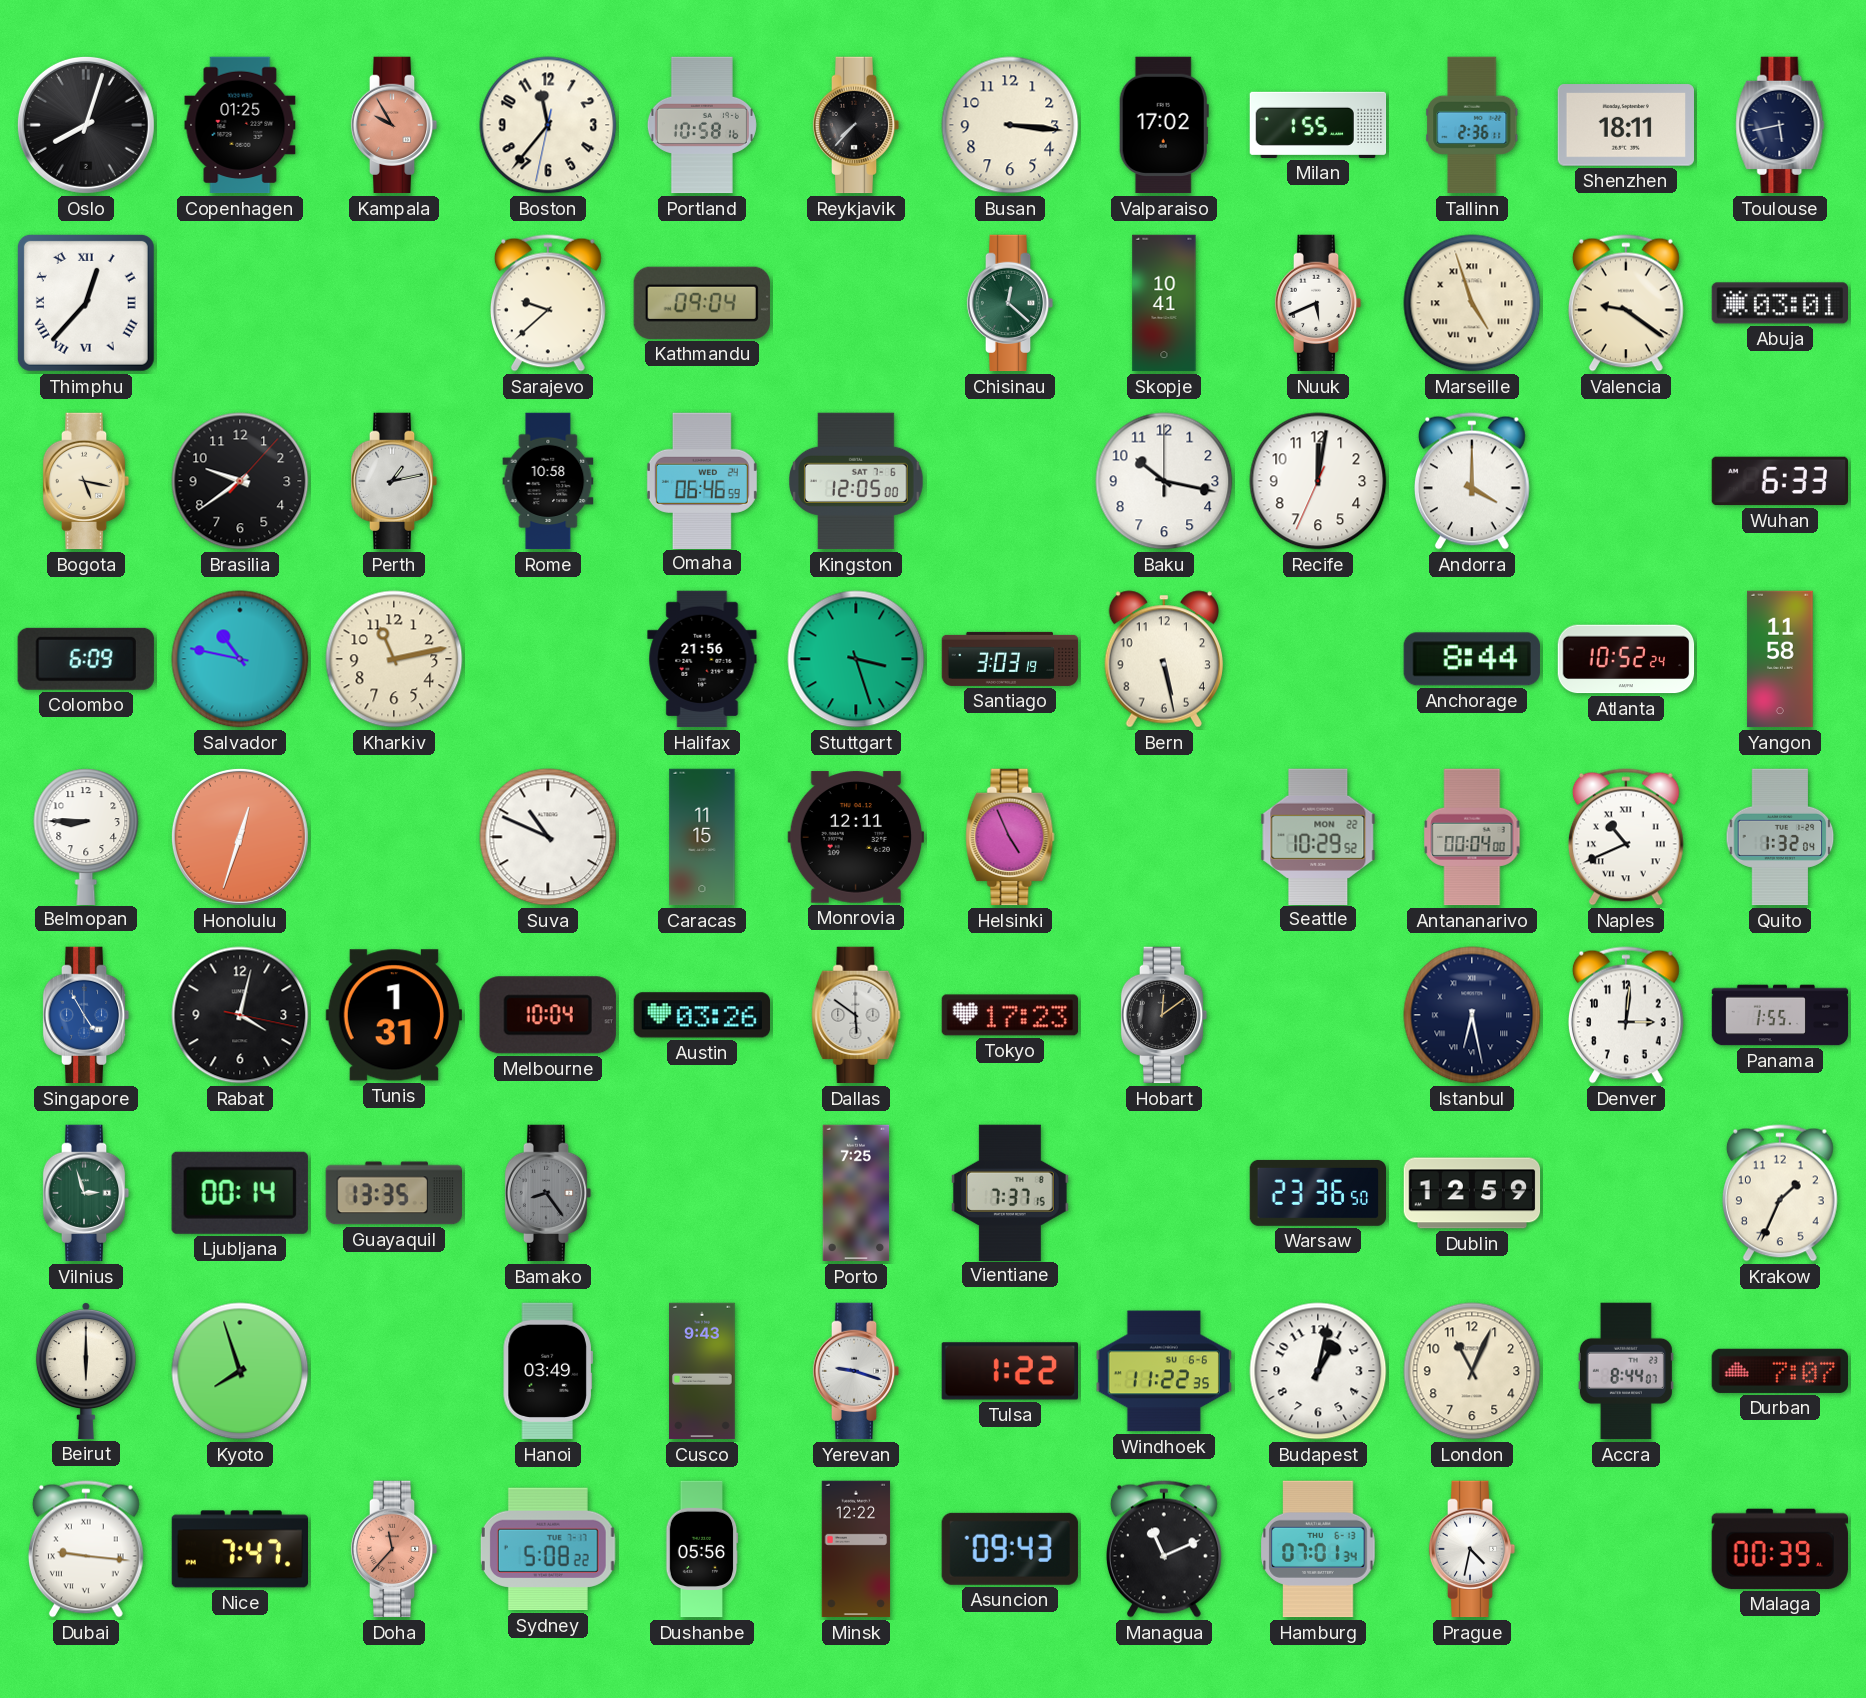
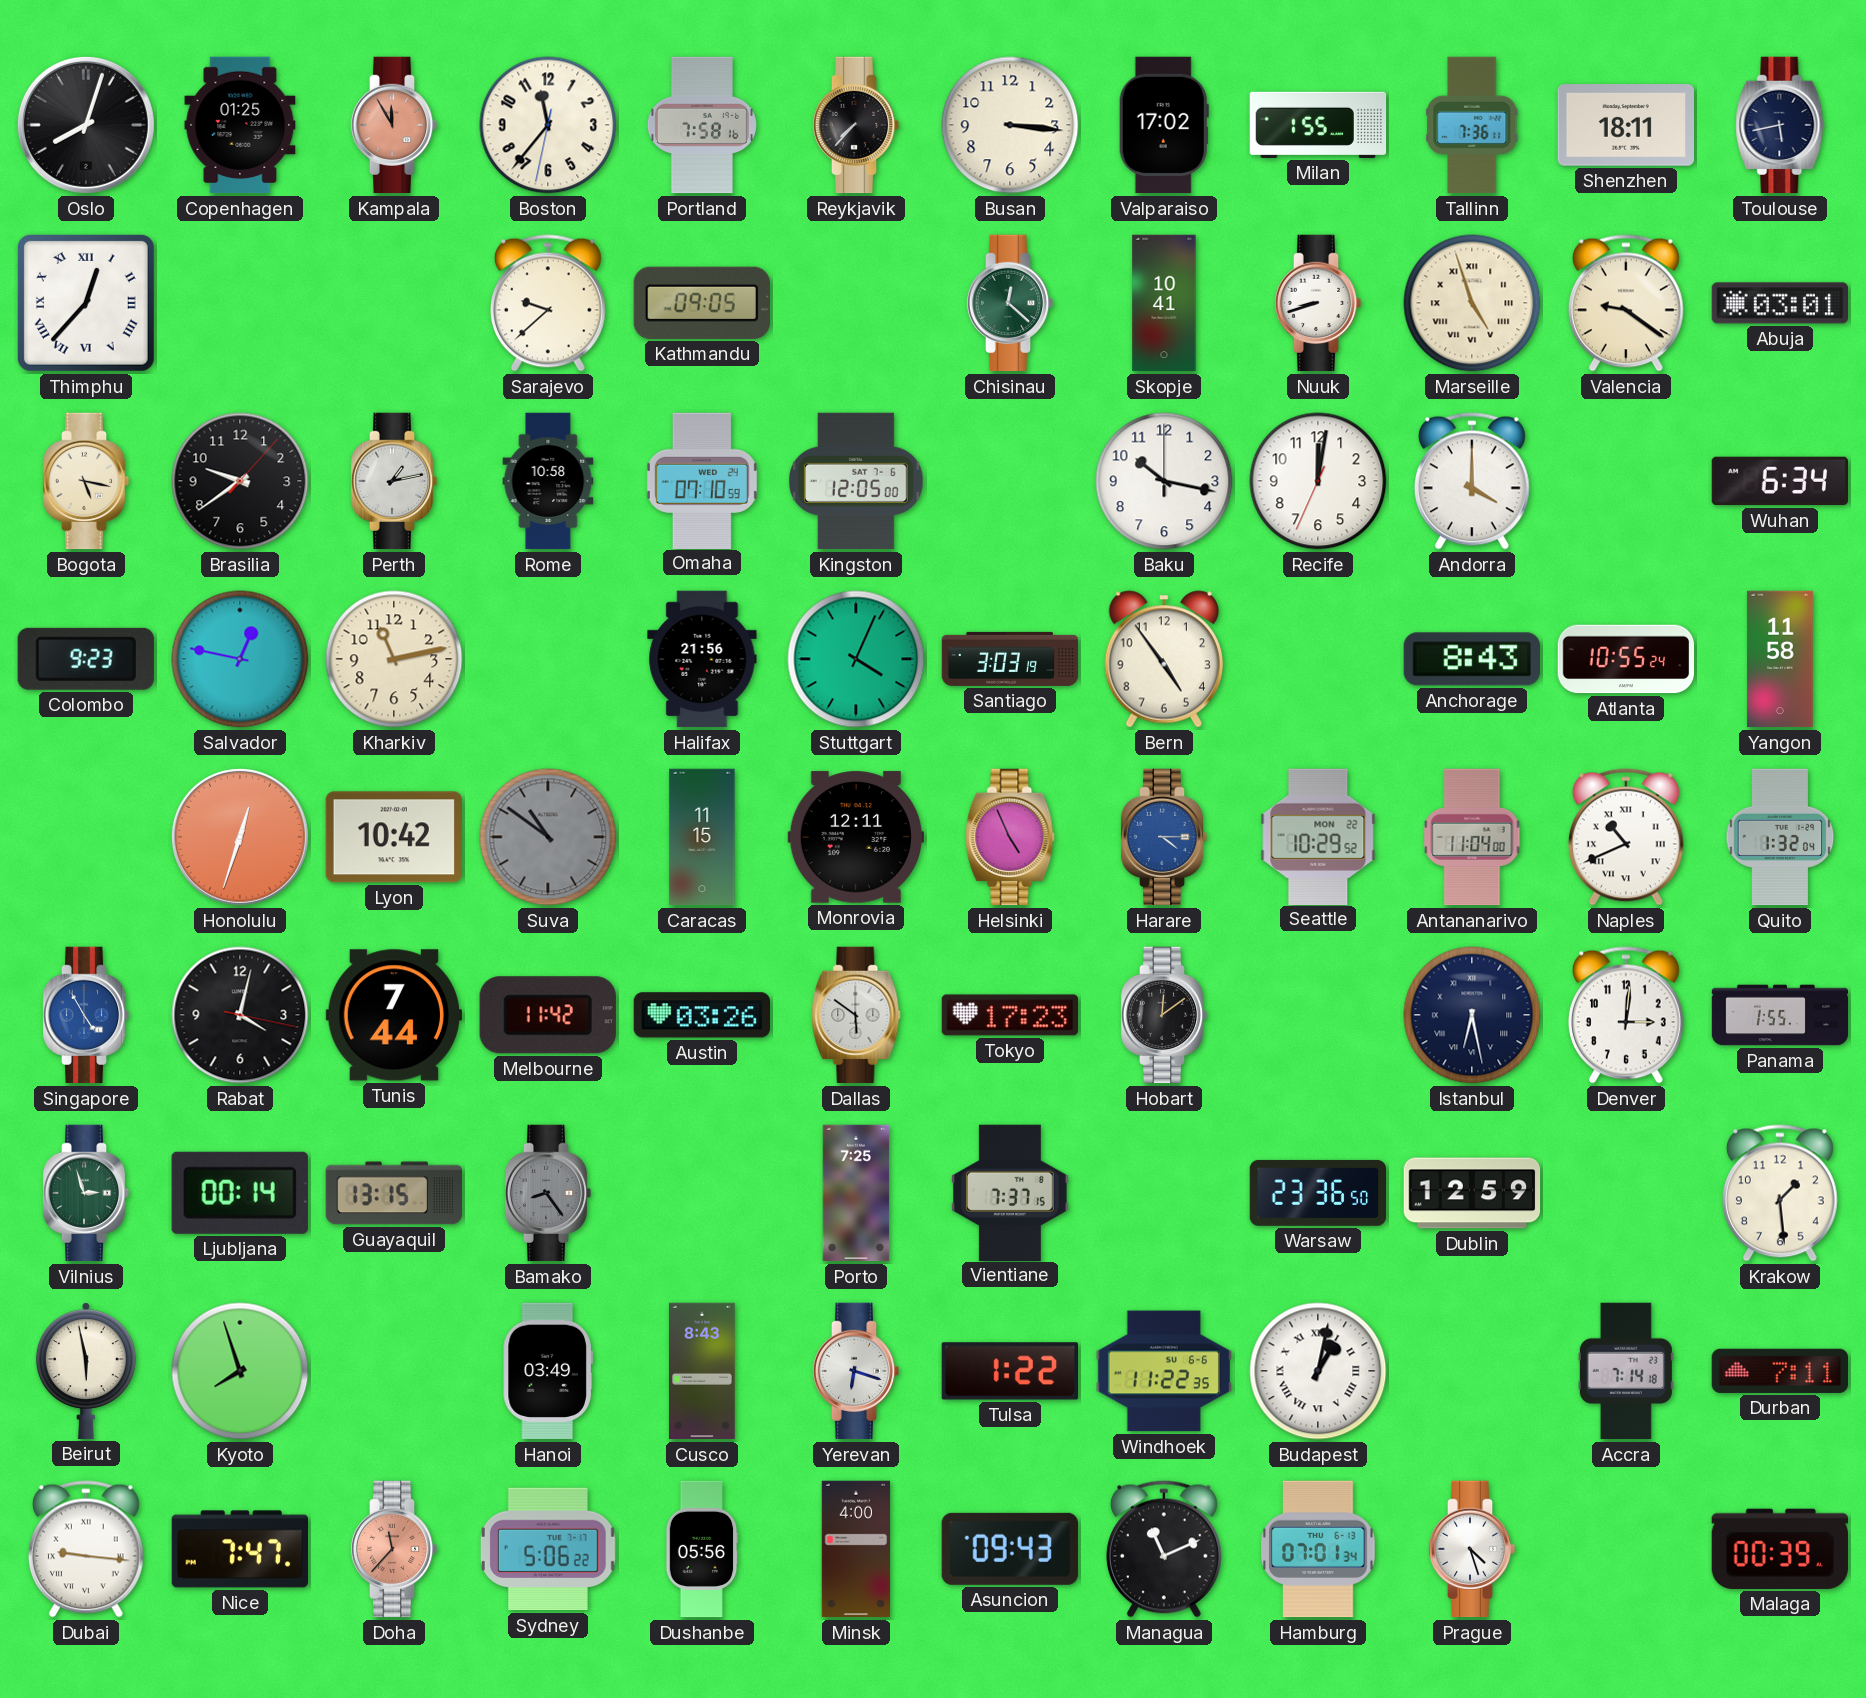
Kampala: 9:55 -> 11:55 (394, 125)
Portland: 10:58 -> 7:58 (702, 125)
Tallinn: 2:36 -> 7:36 (1472, 125)
Kathmandu: 09:04 -> 09:05 (702, 303)
Nuuk: 5:41 -> 8:42 (1318, 303)
Omaha: 06:46 -> 07:10 (702, 480)
Wuhan: 6:33 -> 6:34 (1779, 481)
Colombo: 6:09 -> 9:23 (86, 659)
Salvador: 10:47 -> 12:47 (240, 659)
Stuttgart: 3:27 -> 4:04 (856, 659)
Bern: 5:28 -> 4:54 (1163, 659)
Anchorage: 8:44 -> 8:43 (1472, 659)
Atlanta: 10:52 -> 10:55 (1626, 659)
Belmopan: 8:45 -> none (86, 836)
Lyon: none -> 10:42 (394, 837)
Suva: 10:49 -> 10:51 (548, 837)
Suva dial: white -> grey (548, 837)
Harare: none -> 4:15 (1164, 837)
Antananarivo: 00:04 -> 11:04 (1472, 837)
Tunis: 1:31 -> 7:44 (393, 1015)
Melbourne: 10:04 -> 11:42 (548, 1015)
Guayaquil: 13:35 -> 13:15 (393, 1193)
Krakow: 1:34 -> 1:29 (1780, 1193)
Beirut: 6:00 -> 5:58 (86, 1371)
Cusco: 9:43 -> 8:43 (702, 1371)
Yerevan: 9:18 -> 6:18 (856, 1371)
Budapest numerals: Arabic -> Roman (1318, 1371)
London: 11:04 -> none (1472, 1371)
Accra: 8:44 -> 7:14 (1626, 1371)
Durban: 7:07 -> 7:11 (1779, 1371)
Sydney: 5:08 -> 5:06 (548, 1549)
Minsk: 12:22 -> 4:00 (856, 1549)
Prague: 4:32 -> 4:27 (1472, 1549)
